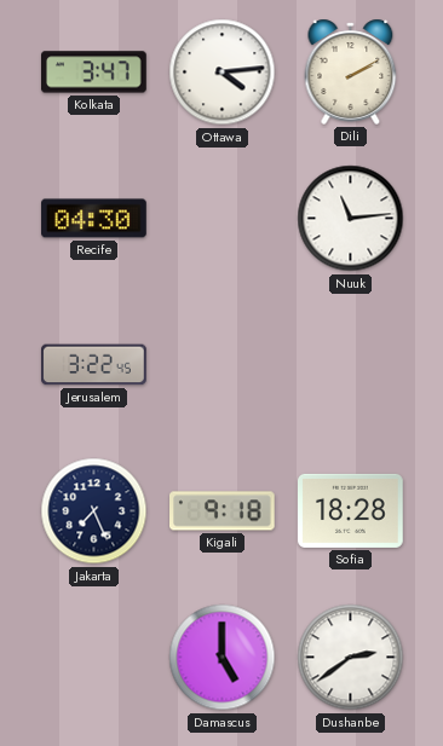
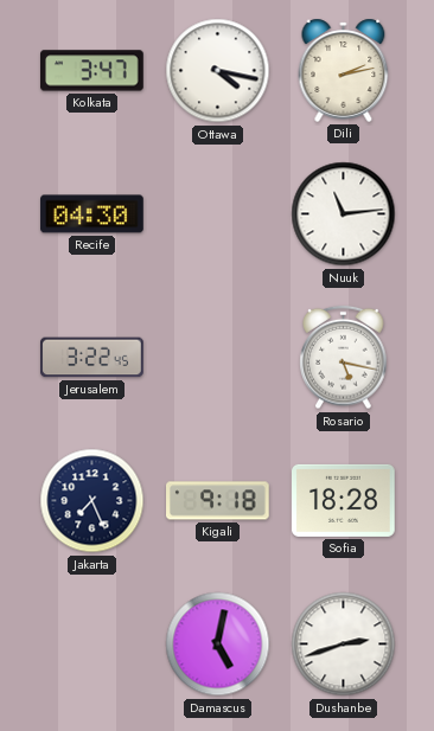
Ottawa: 4:14 -> 4:17 (218, 71)
Dili: 2:10 -> 2:13 (344, 70)
Rosario: none -> 5:17 (344, 358)
Damascus: 5:00 -> 5:02 (218, 645)
Dushanbe: 2:39 -> 2:42 (344, 645)
